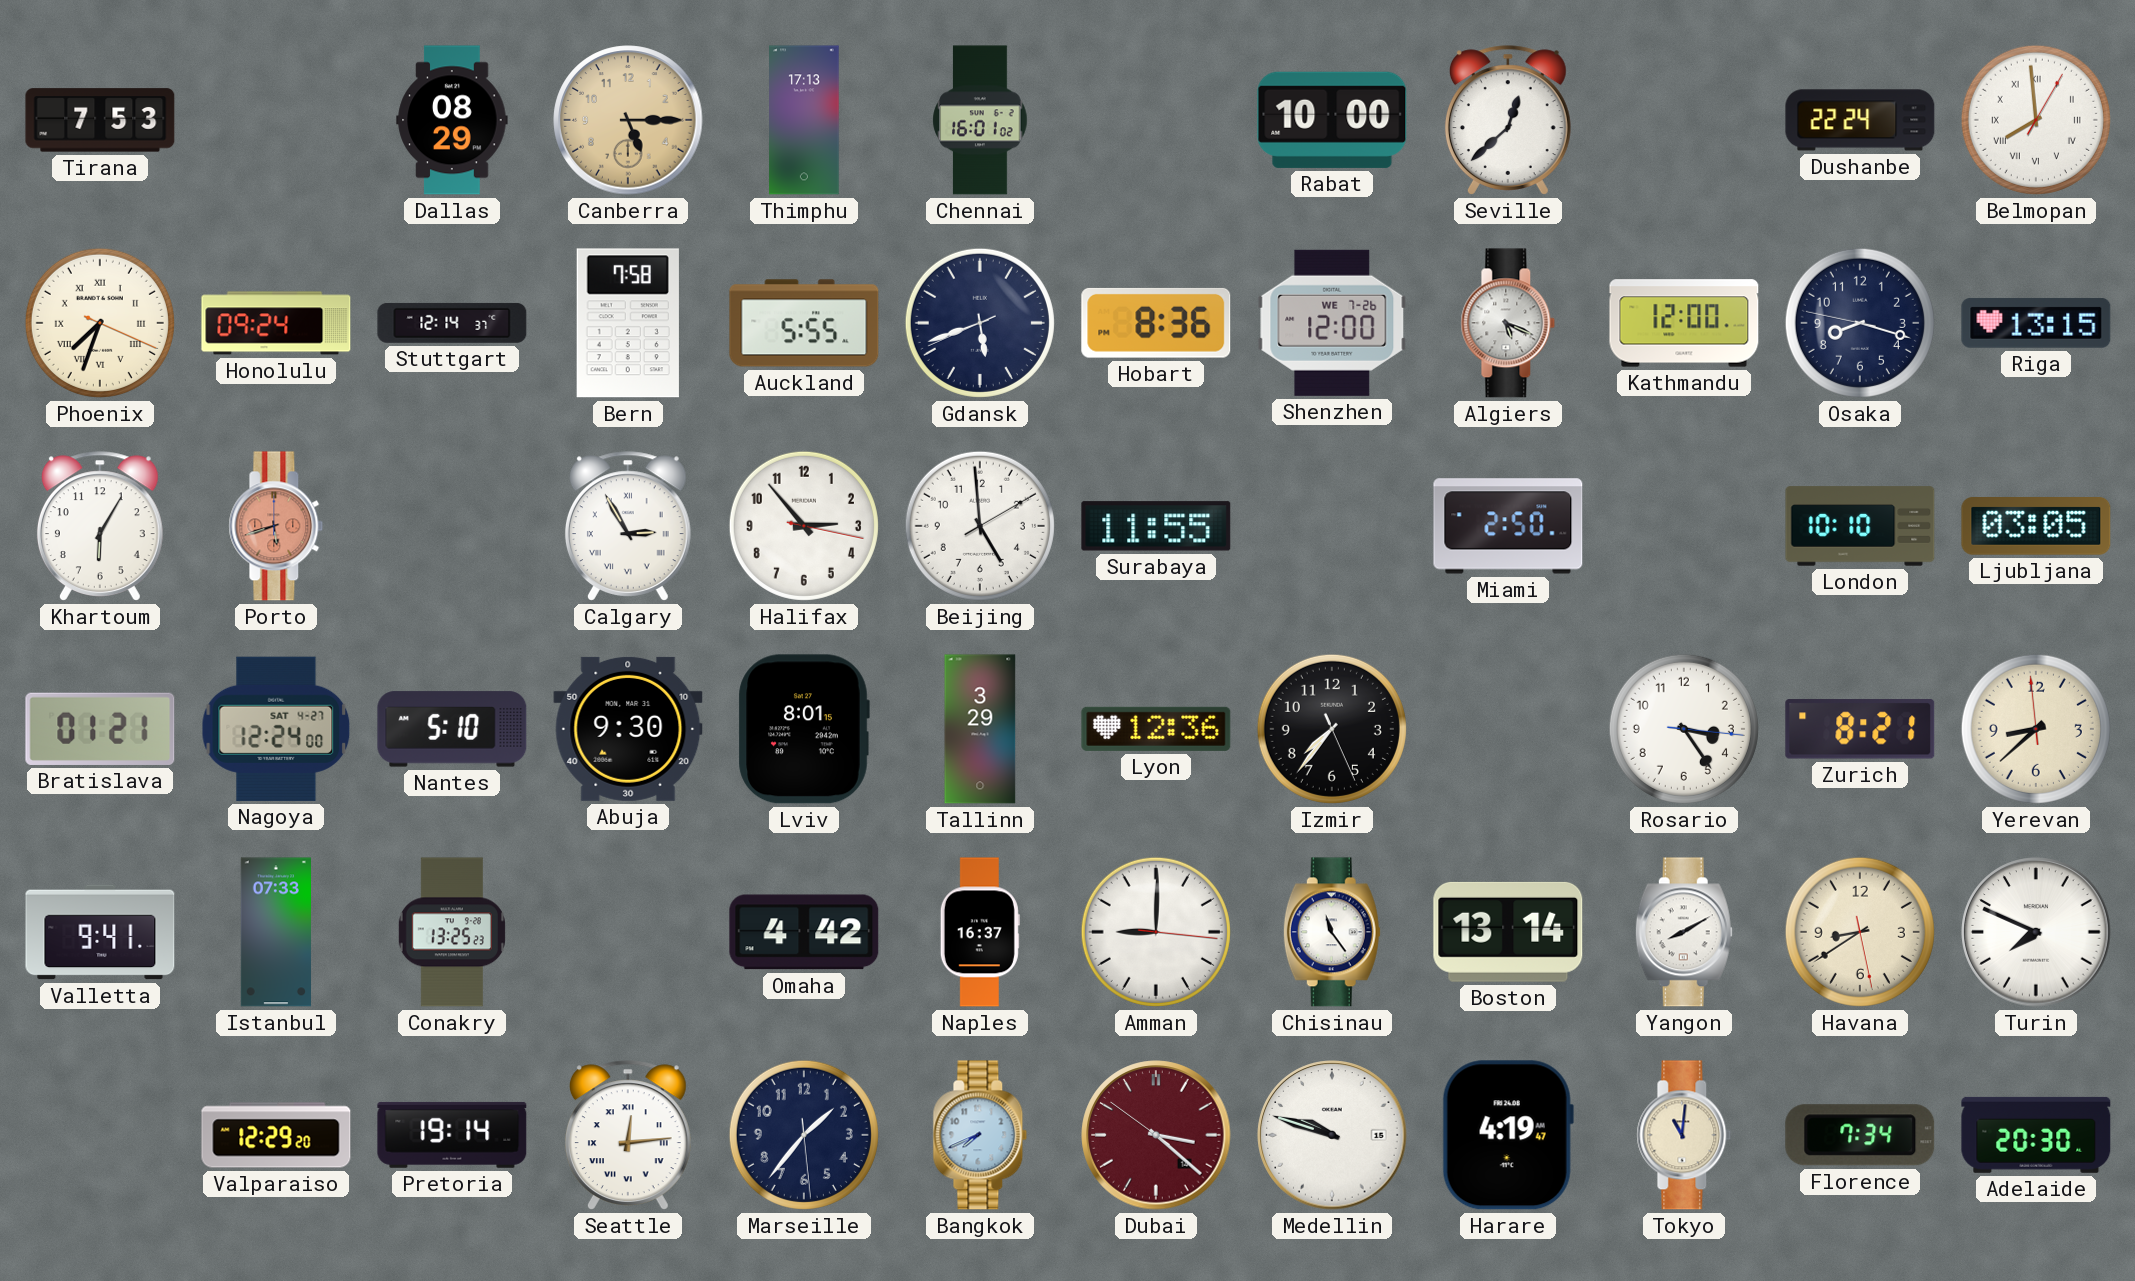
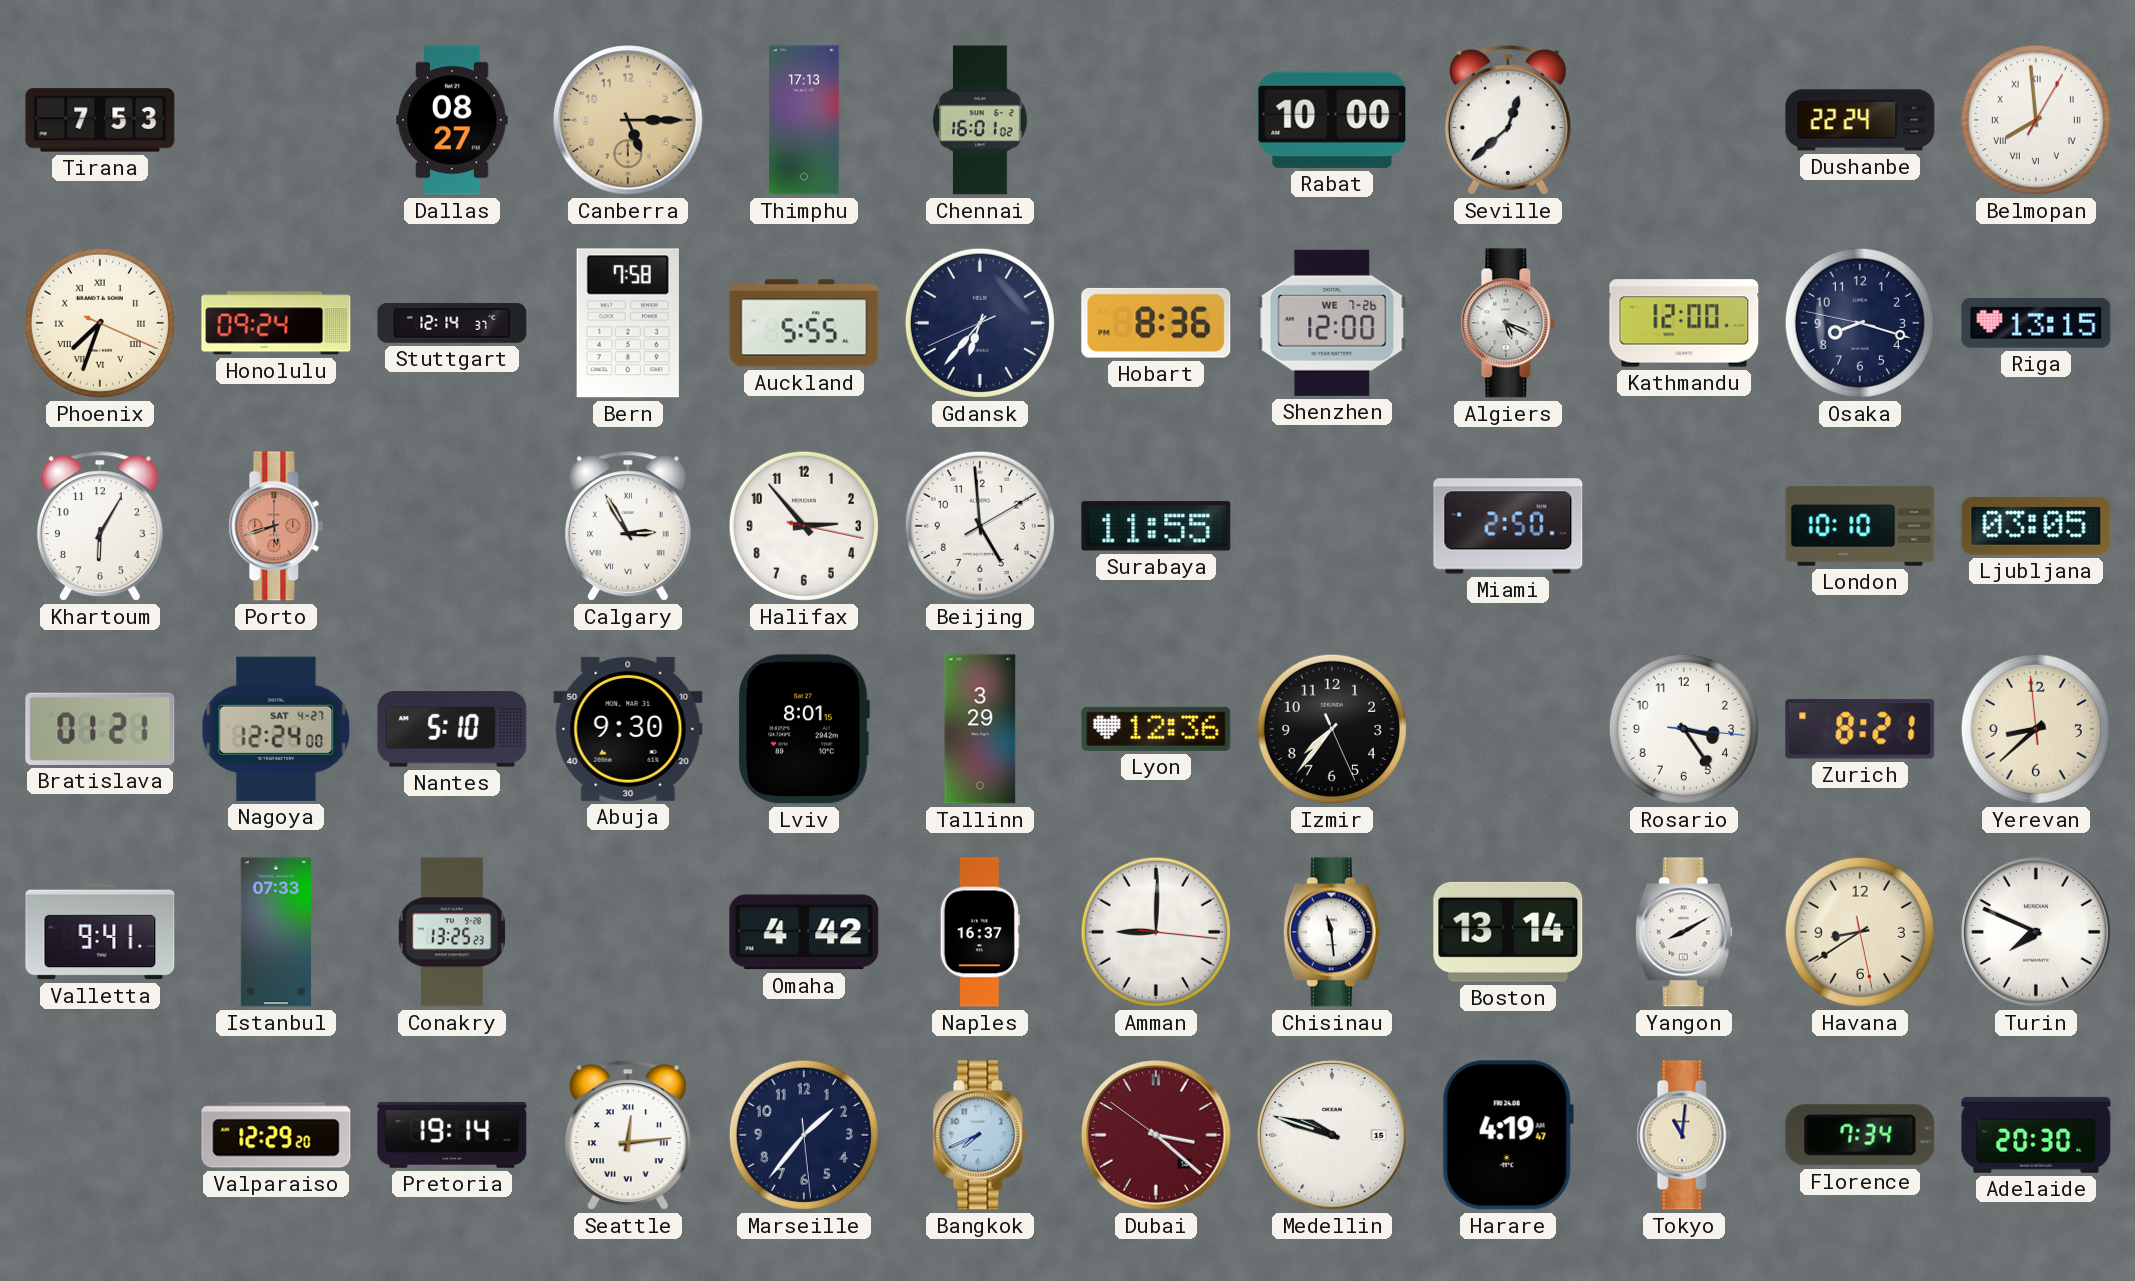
Dallas: 08:29 -> 08:27 (452, 120)
Gdansk: 5:41 -> 6:36 (980, 323)
Chisinau: 11:24 -> 11:29 (1332, 932)
